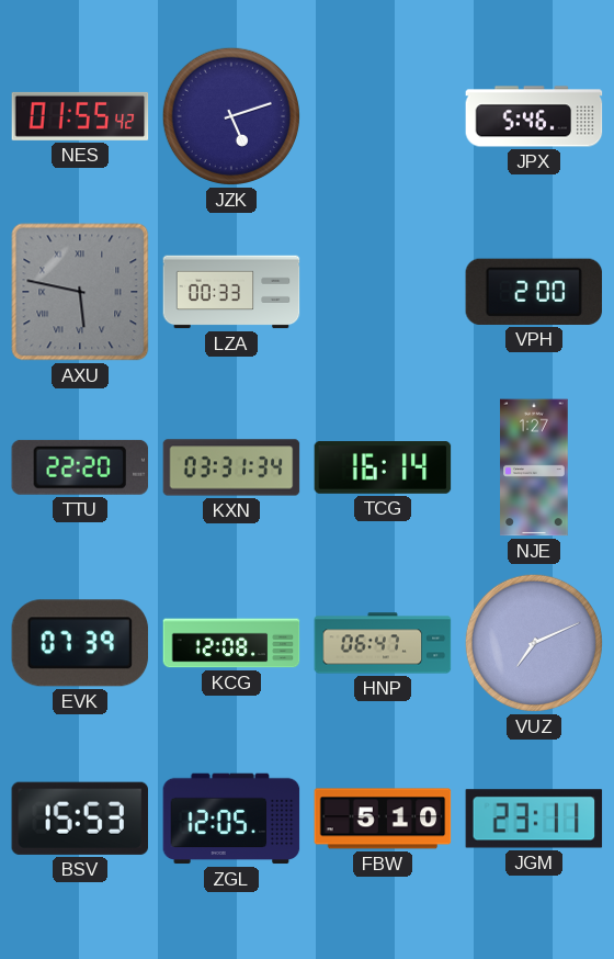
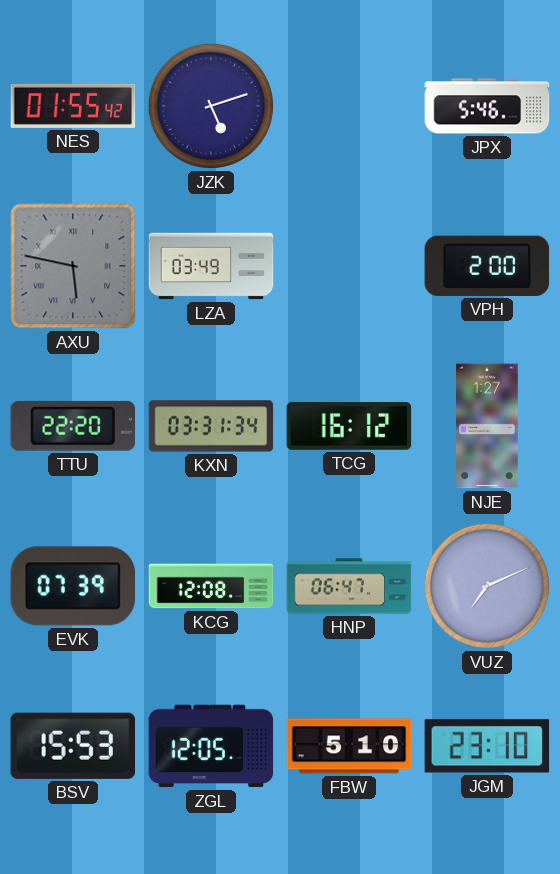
LZA: 00:33 -> 03:49 (211, 266)
TCG: 16:14 -> 16:12 (349, 426)
JGM: 23:11 -> 23:10 (487, 746)
